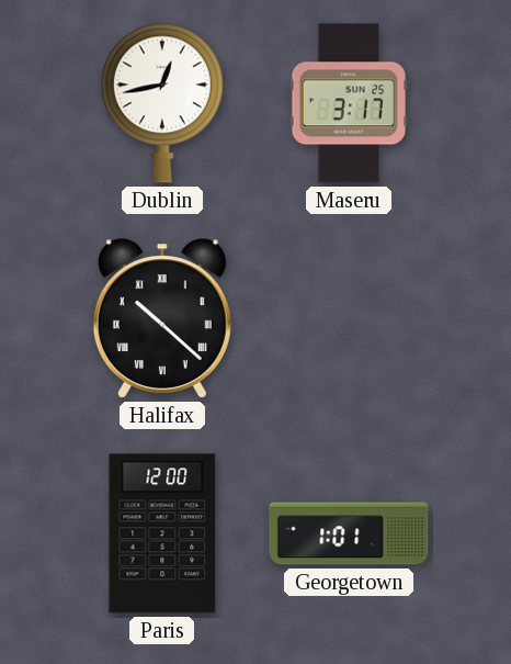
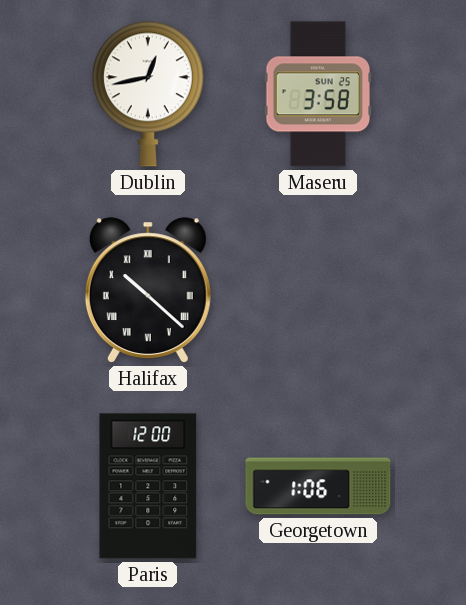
Maseru: 3:17 -> 3:58 (317, 94)
Georgetown: 1:01 -> 1:06 (318, 486)
